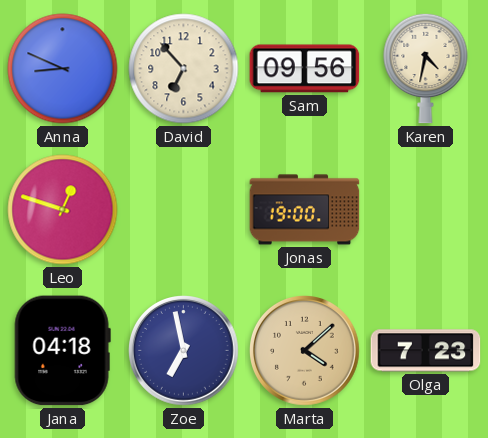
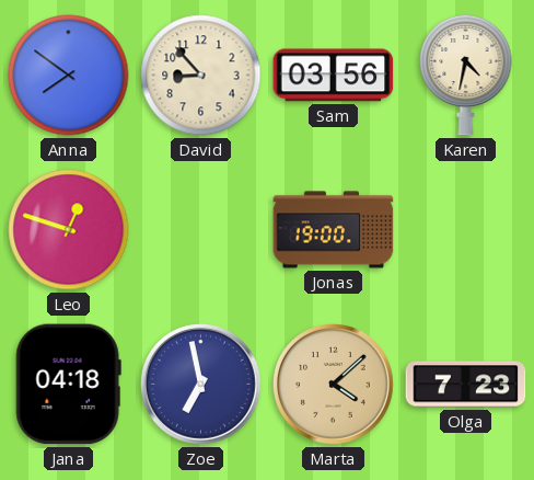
Anna: 8:49 -> 7:51 (69, 76)
David: 6:53 -> 8:53 (201, 76)
Sam: 09:56 -> 03:56 (334, 76)
